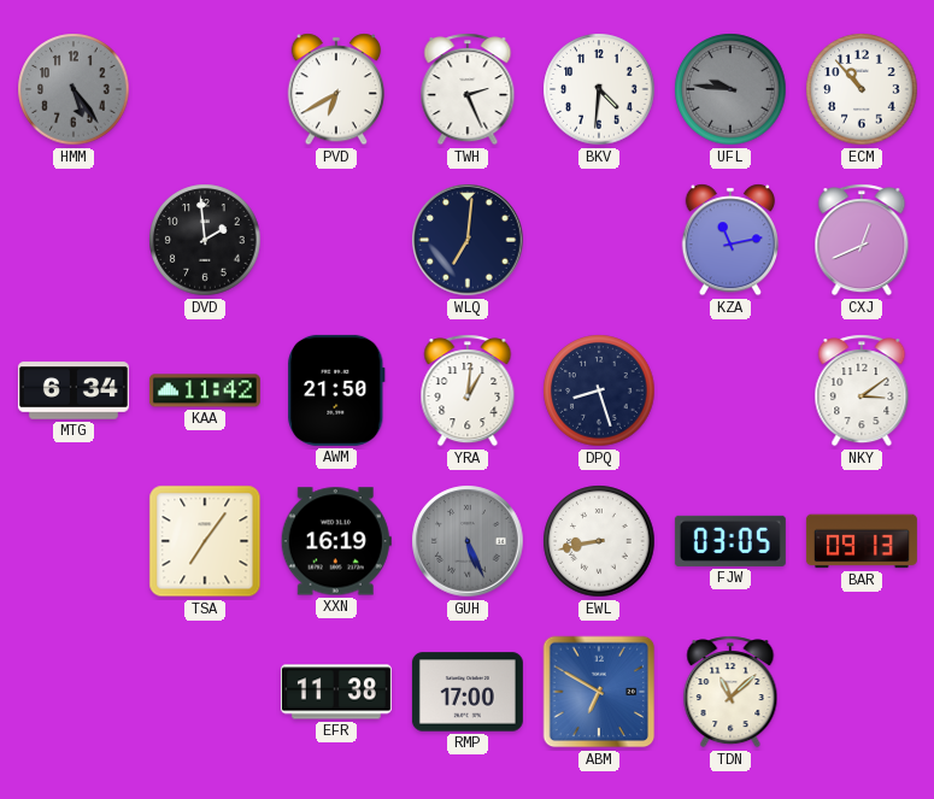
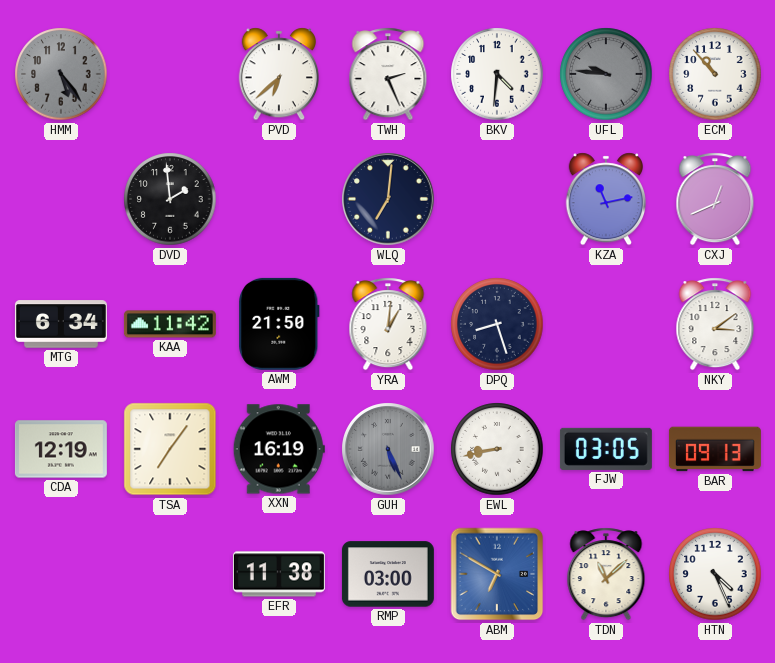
PVD: 6:40 -> 6:38 (278, 74)
CDA: none -> 12:19 (61, 449)
RMP: 17:00 -> 03:00 (388, 574)
HTN: none -> 4:26 (715, 574)
